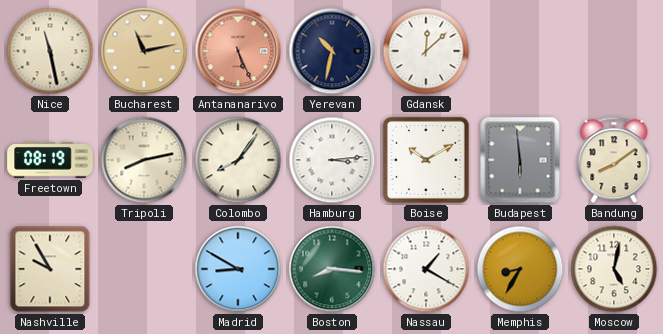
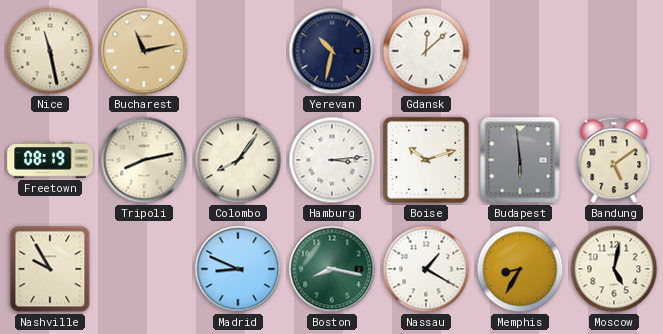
Antananarivo: 5:26 -> none (238, 51)
Boise: 10:10 -> 10:12 (426, 160)
Bandung: 8:09 -> 5:09 (614, 160)
Madrid: 8:50 -> 8:49 (238, 269)
Boston: 8:16 -> 8:17 (332, 269)
